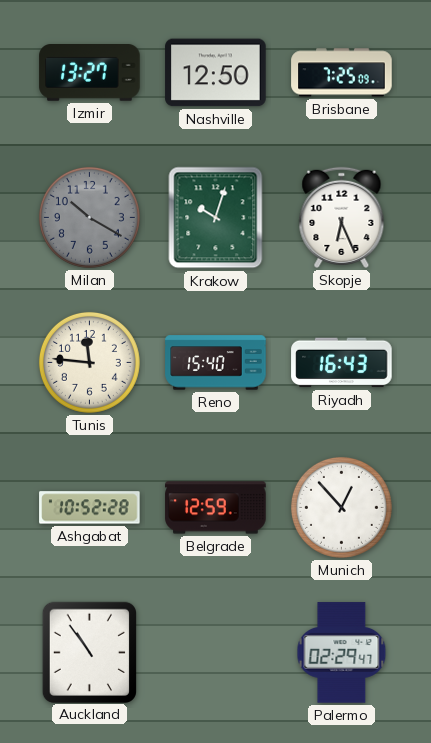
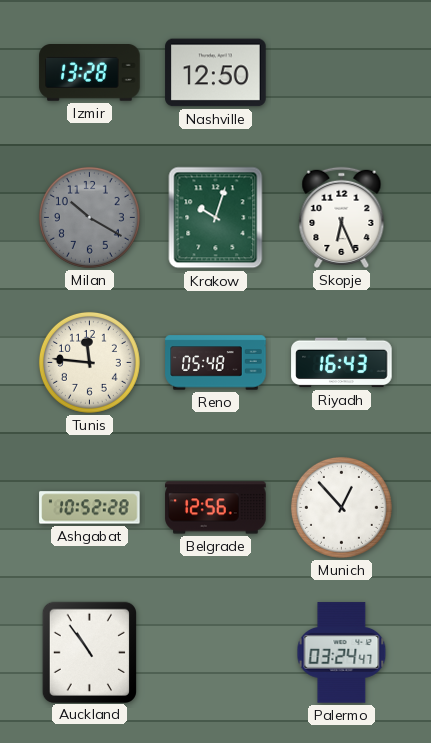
Izmir: 13:27 -> 13:28 (90, 73)
Brisbane: 7:25 -> none (342, 73)
Reno: 15:40 -> 05:48 (216, 363)
Belgrade: 12:59 -> 12:56 (216, 508)
Palermo: 02:29 -> 03:24 (342, 653)
